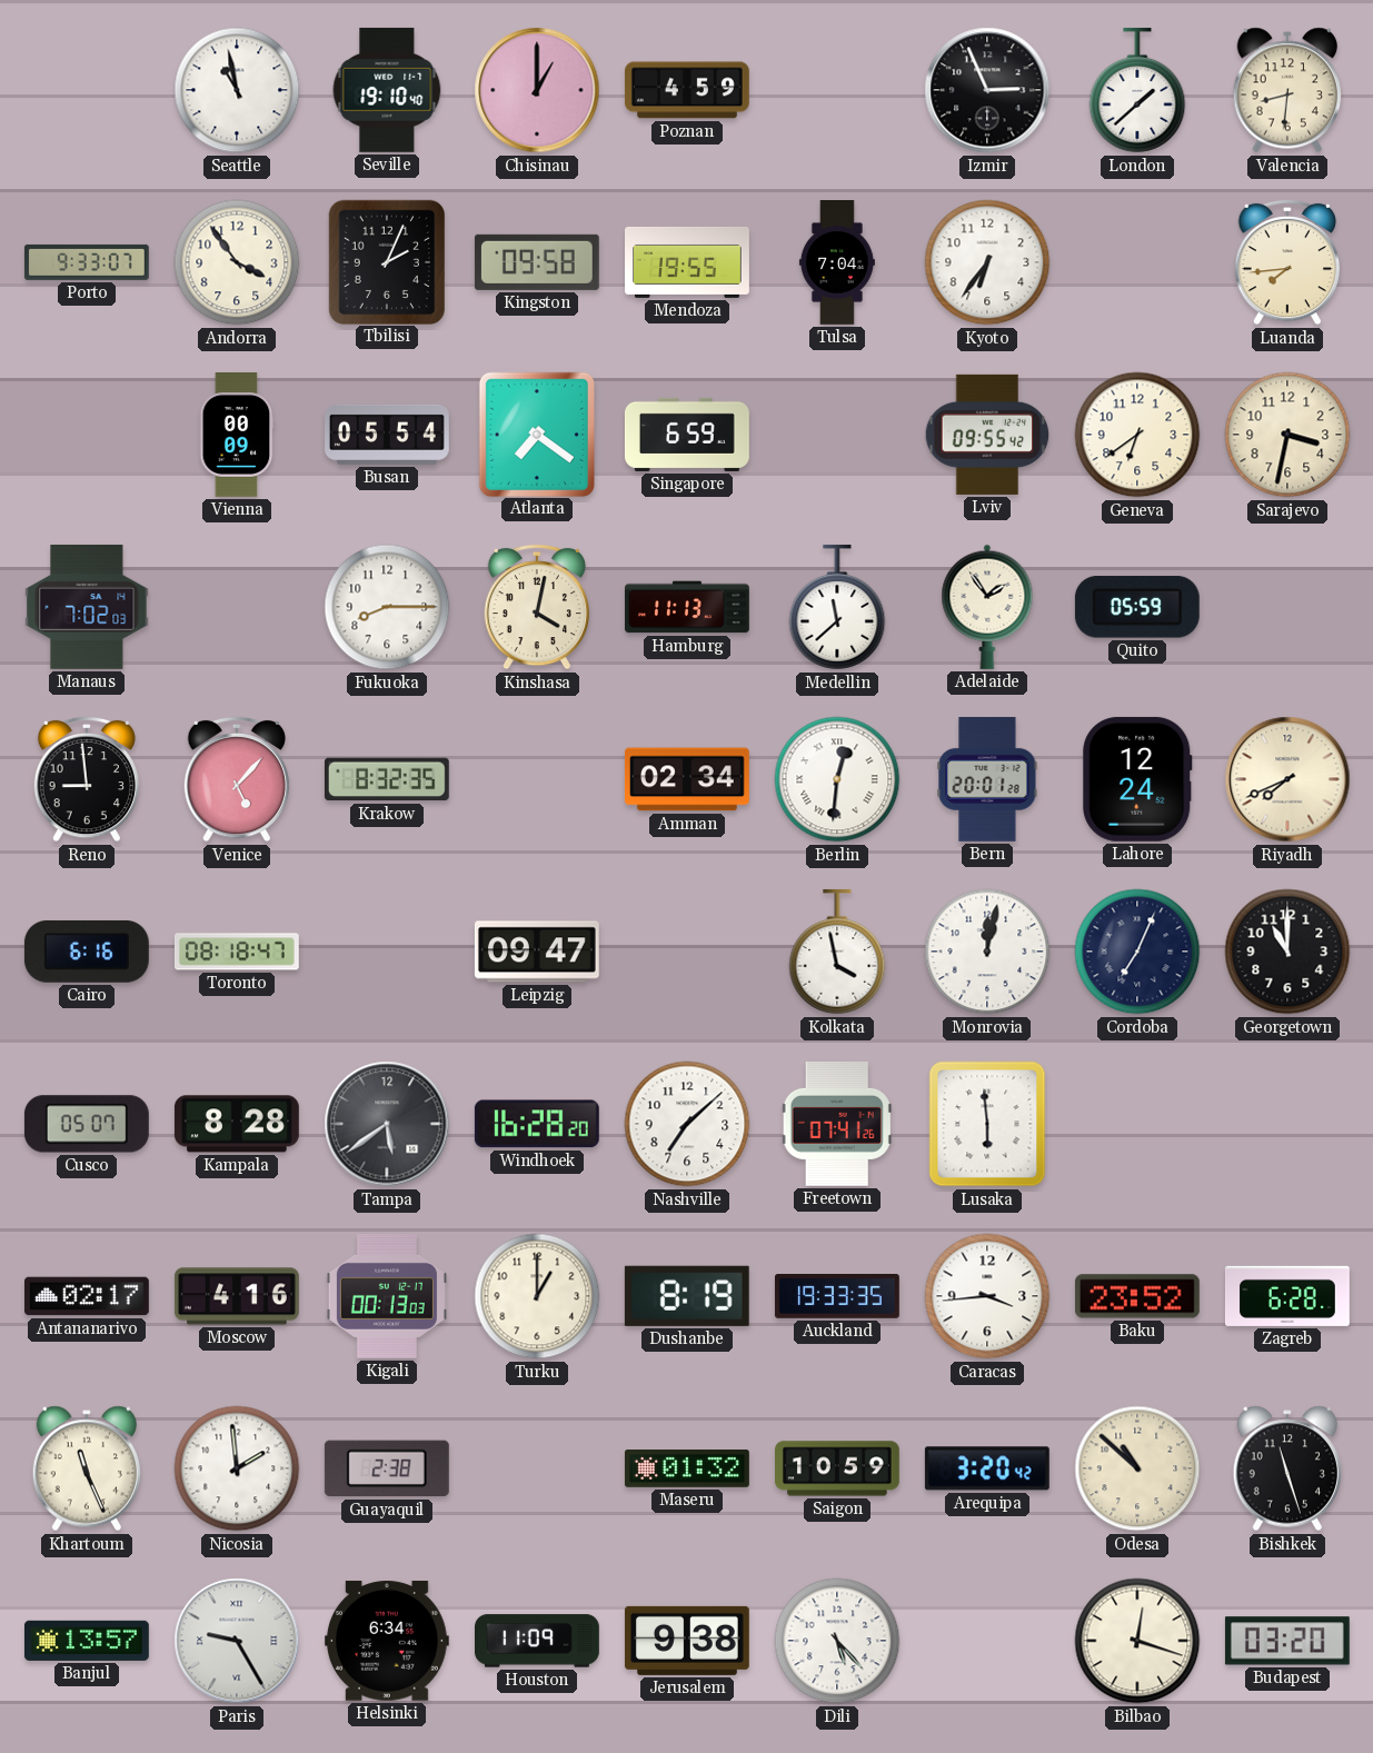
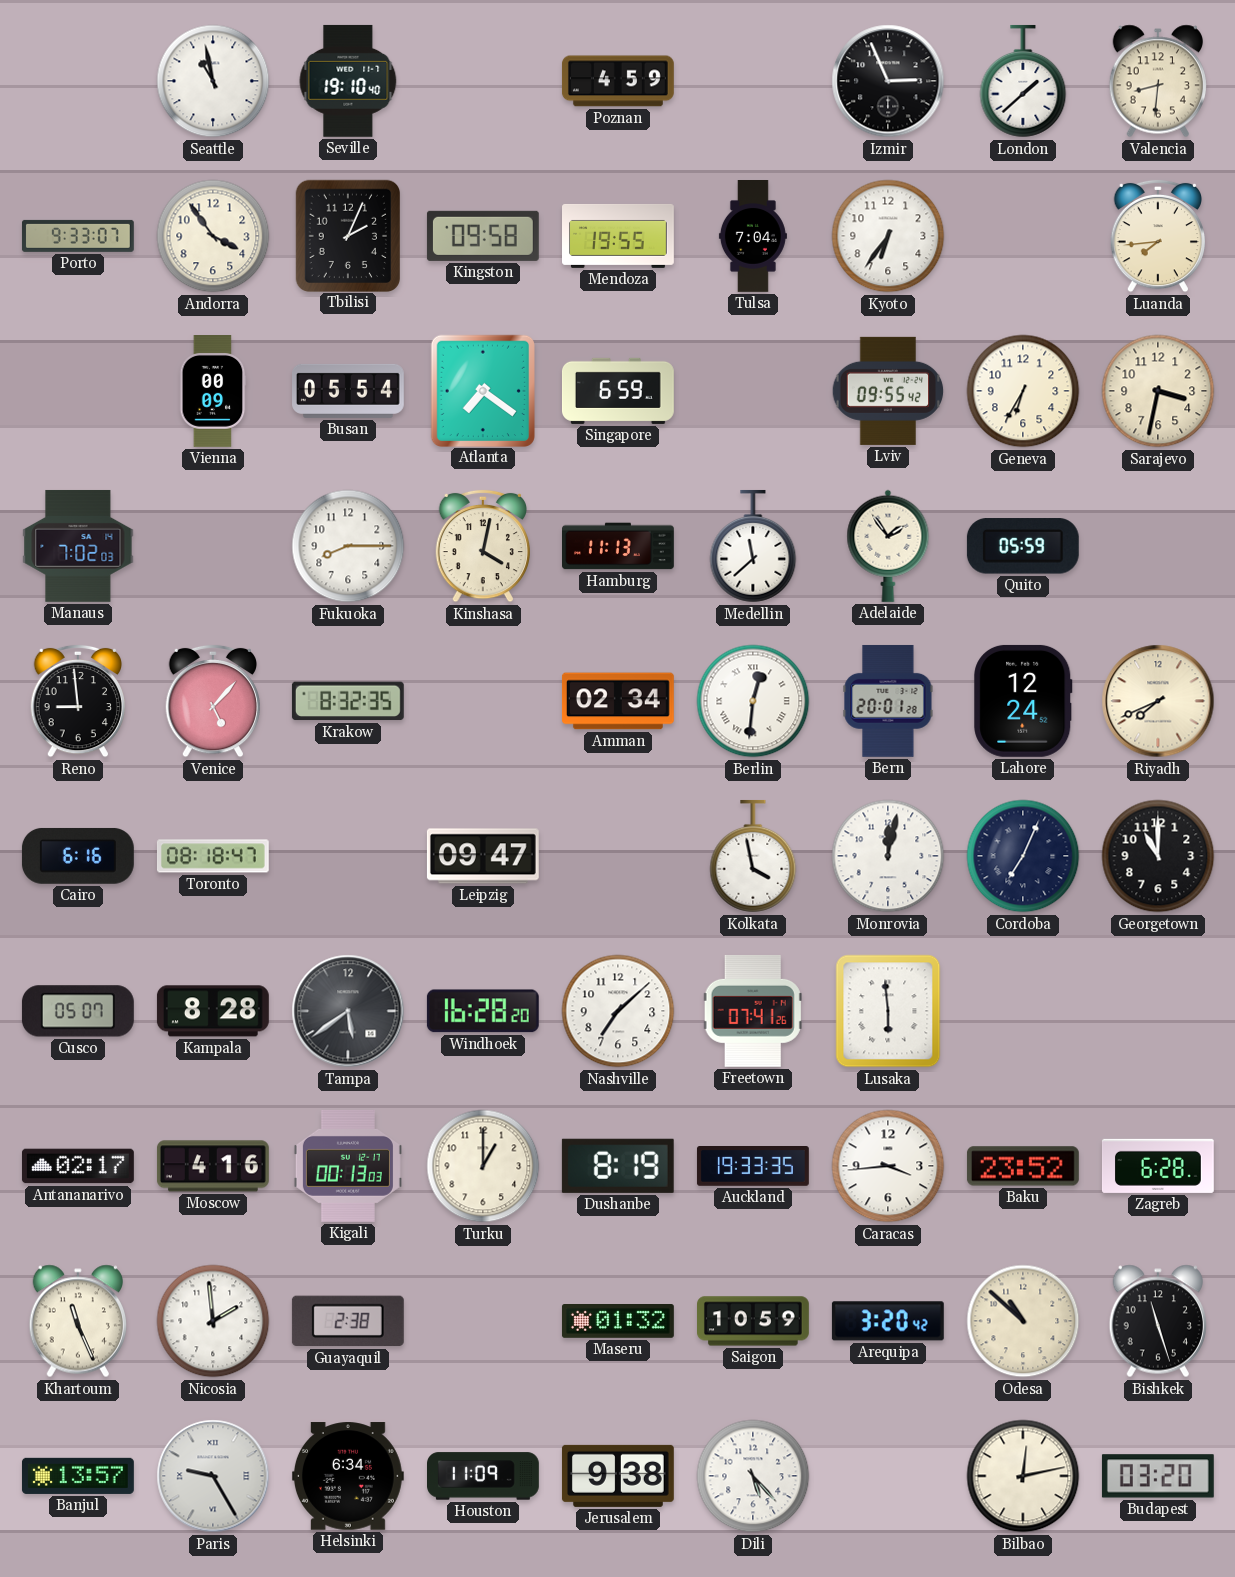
Chisinau: 1:00 -> none (537, 90)
Geneva: 6:39 -> 6:35 (1023, 391)
Bilbao: 12:18 -> 12:13 (1023, 1476)
